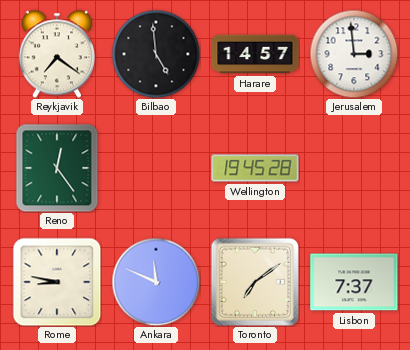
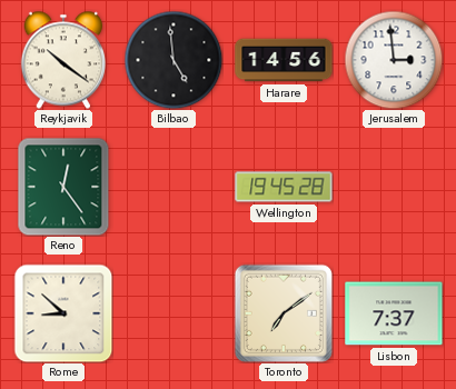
Reykjavik: 7:21 -> 10:21 (62, 60)
Harare: 14:57 -> 14:56 (284, 60)
Rome: 8:47 -> 8:52 (63, 313)
Ankara: 11:49 -> none (156, 282)
